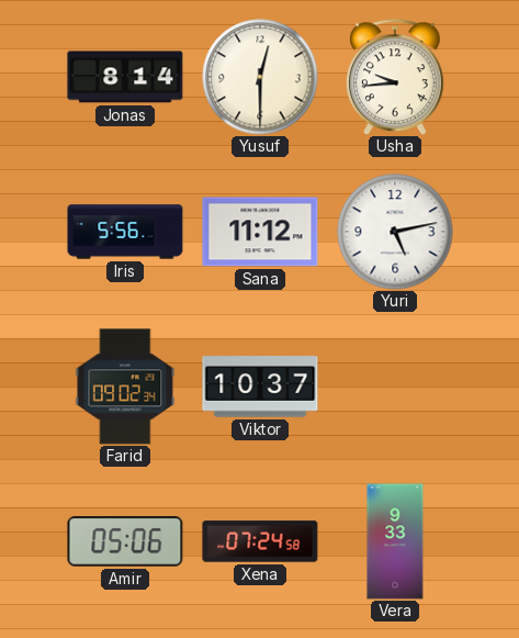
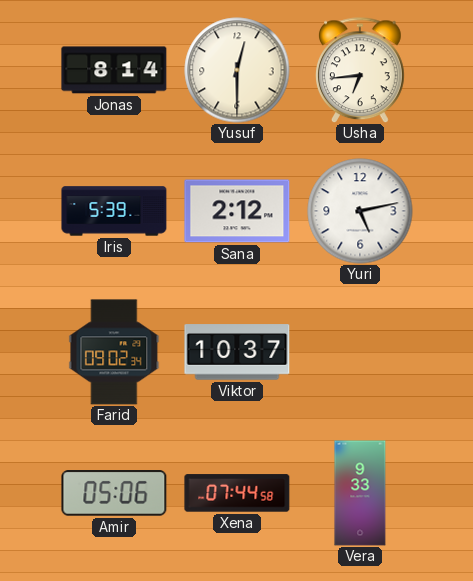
Usha: 9:44 -> 6:44 (361, 70)
Iris: 5:56 -> 5:39 (114, 211)
Sana: 11:12 -> 2:12 (237, 211)
Xena: 07:24 -> 07:44 (237, 493)
